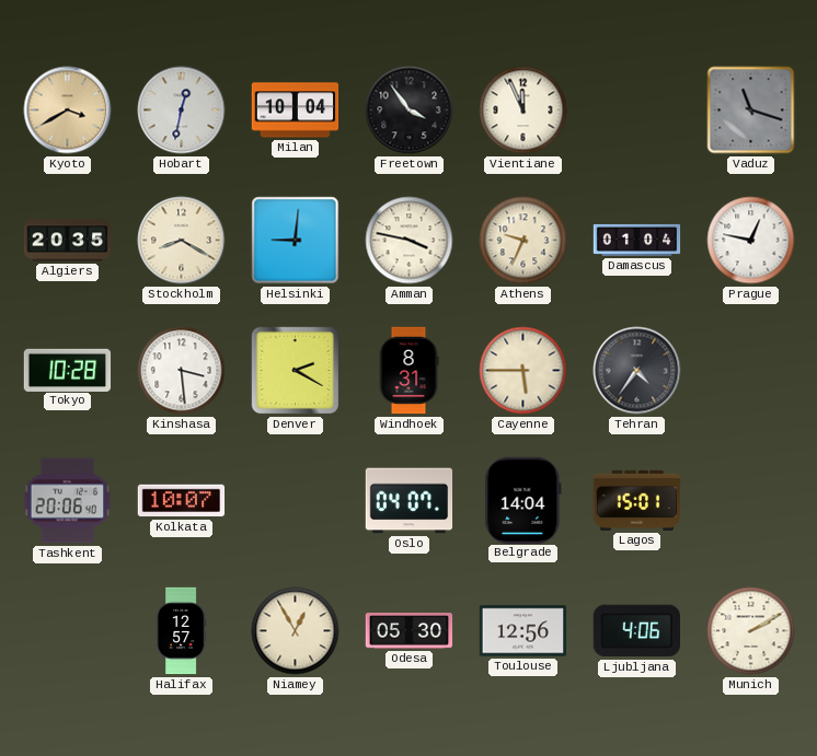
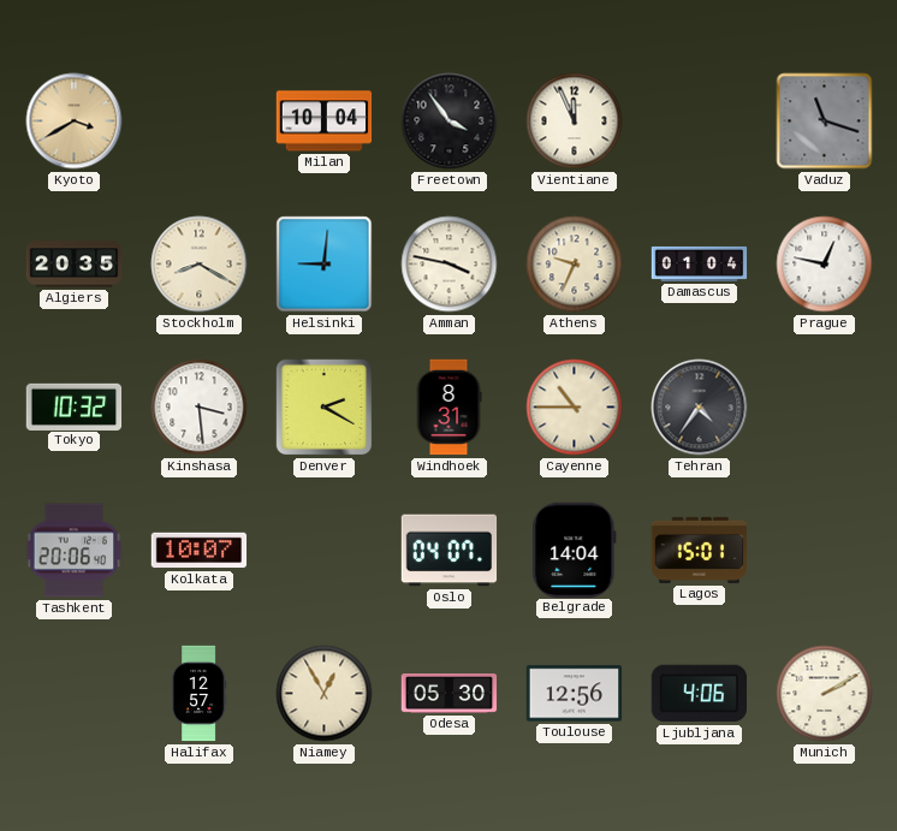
Hobart: 12:32 -> none (182, 111)
Tokyo: 10:28 -> 10:32 (75, 406)
Cayenne: 5:45 -> 10:45 (575, 408)
